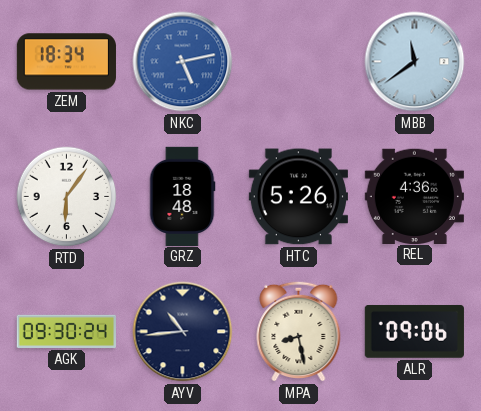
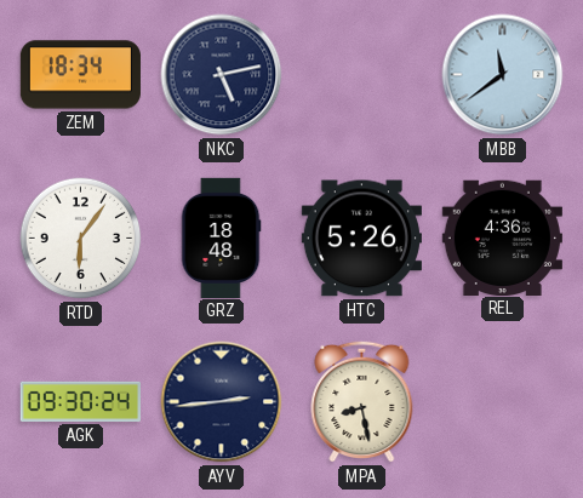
NKC dial: blue -> navy (222, 75)
AYV: 10:44 -> 2:44 (222, 402)
ALR: 09:06 -> none (414, 331)
